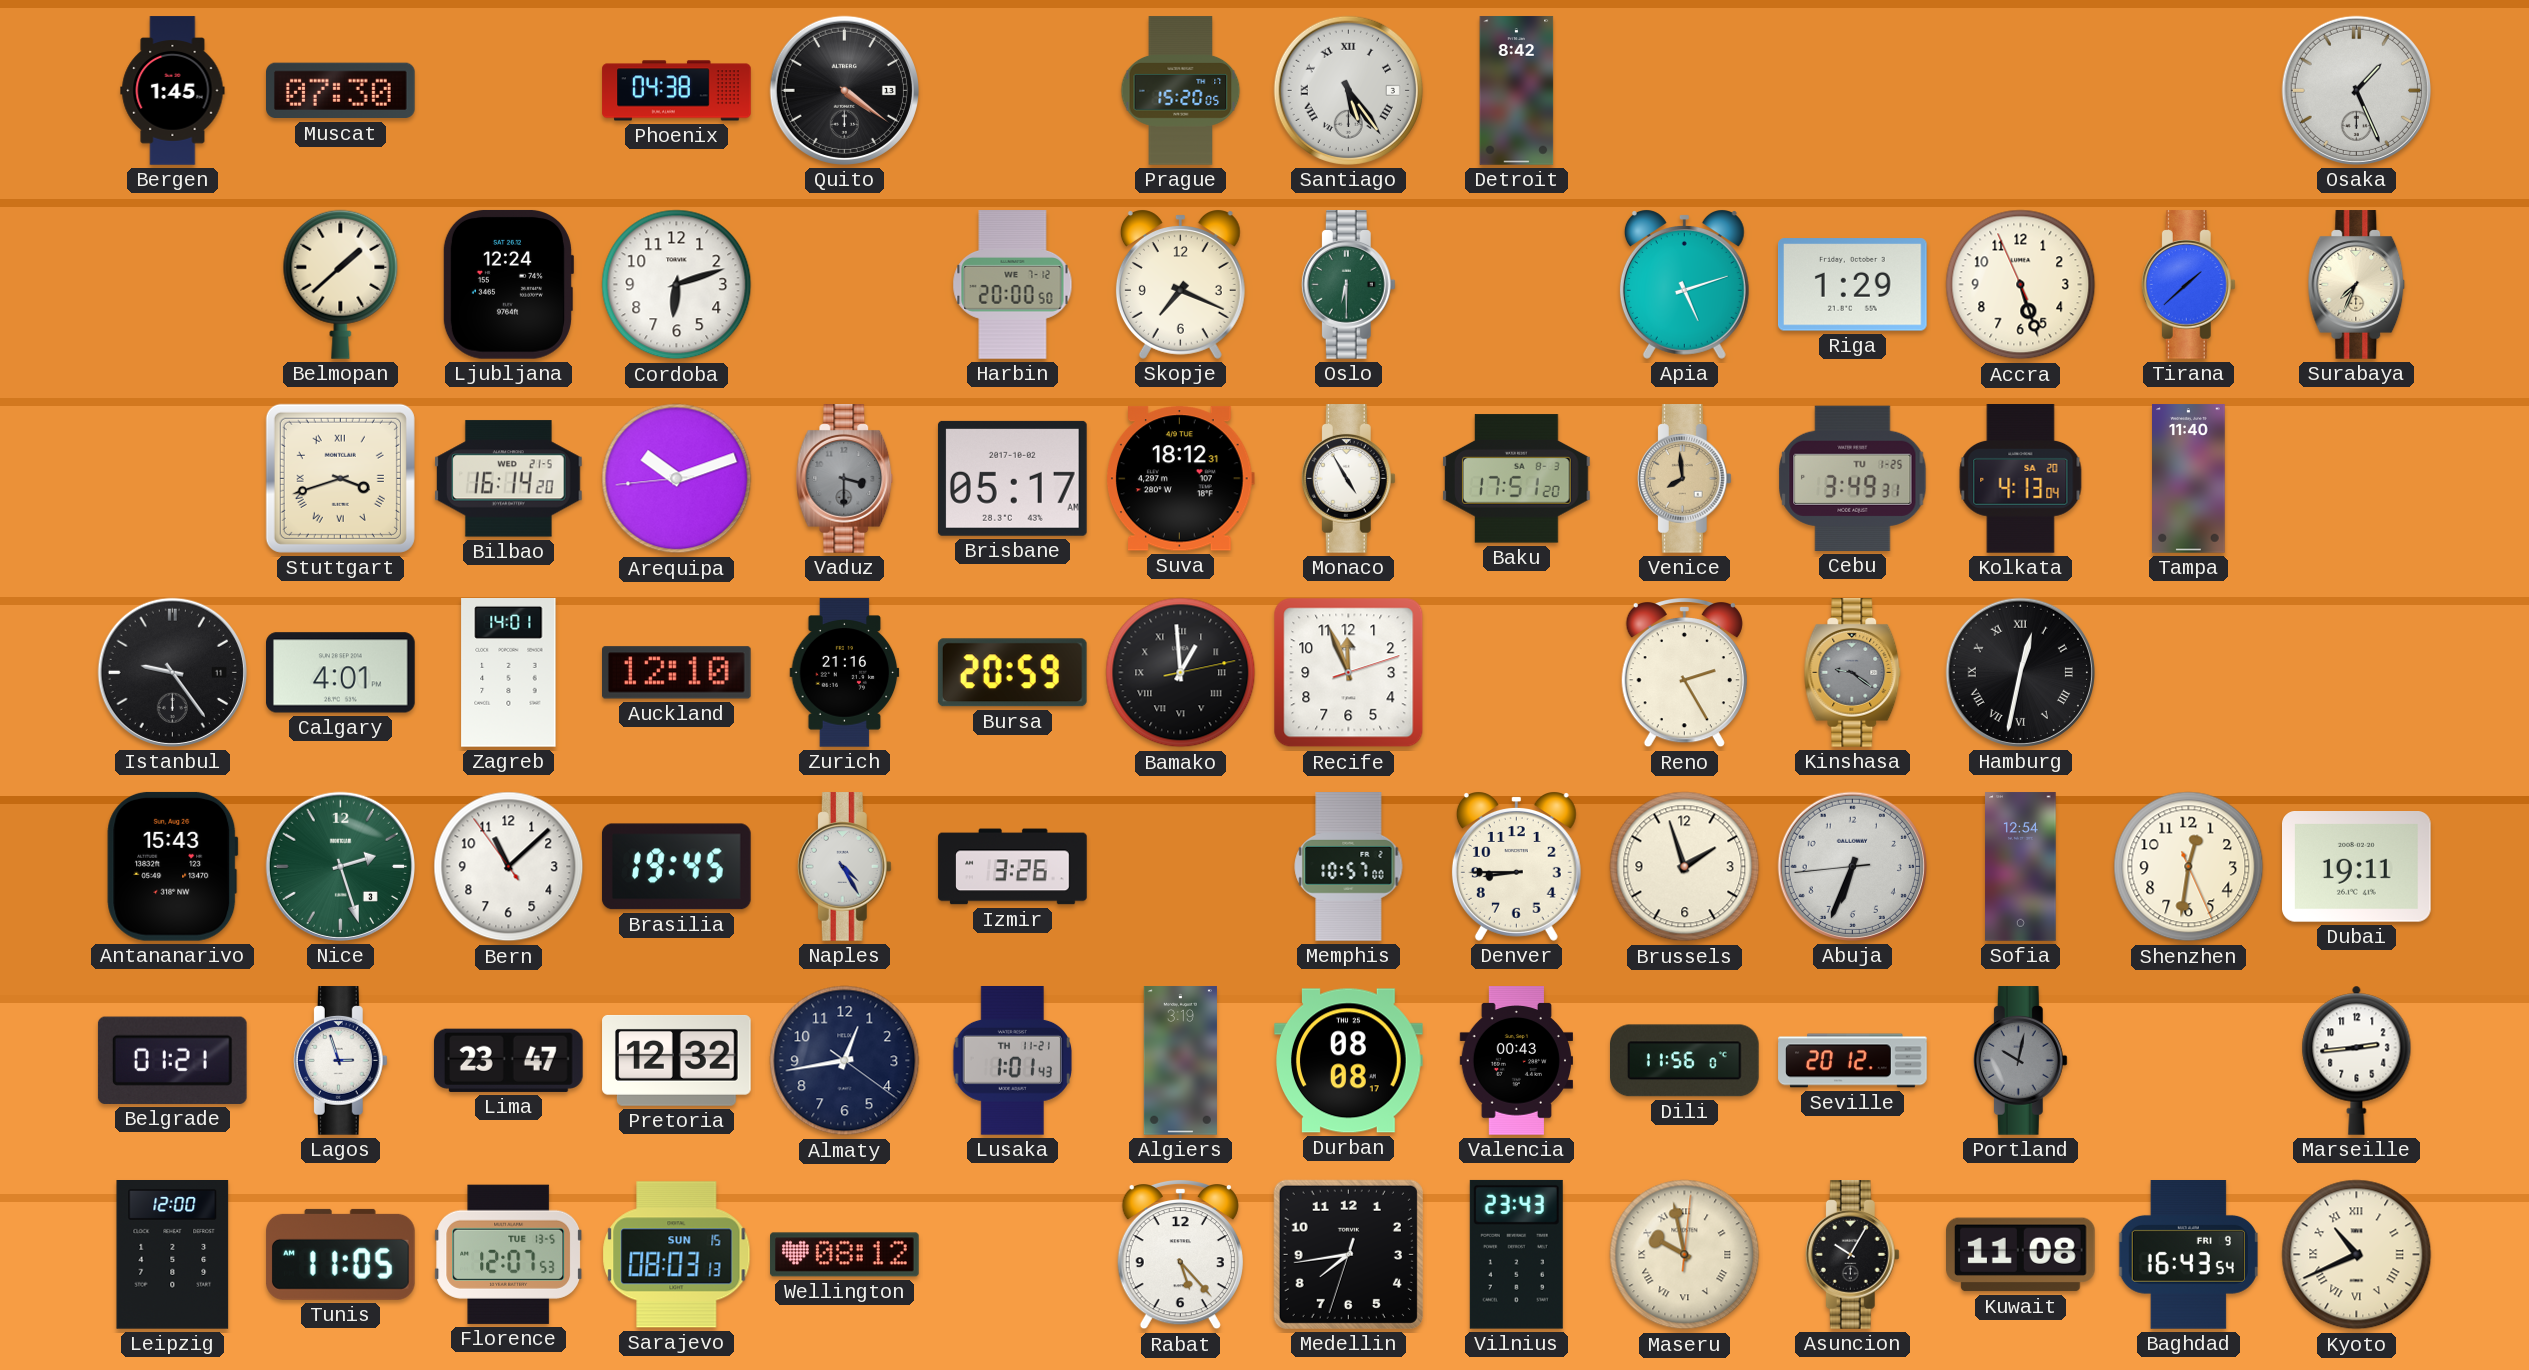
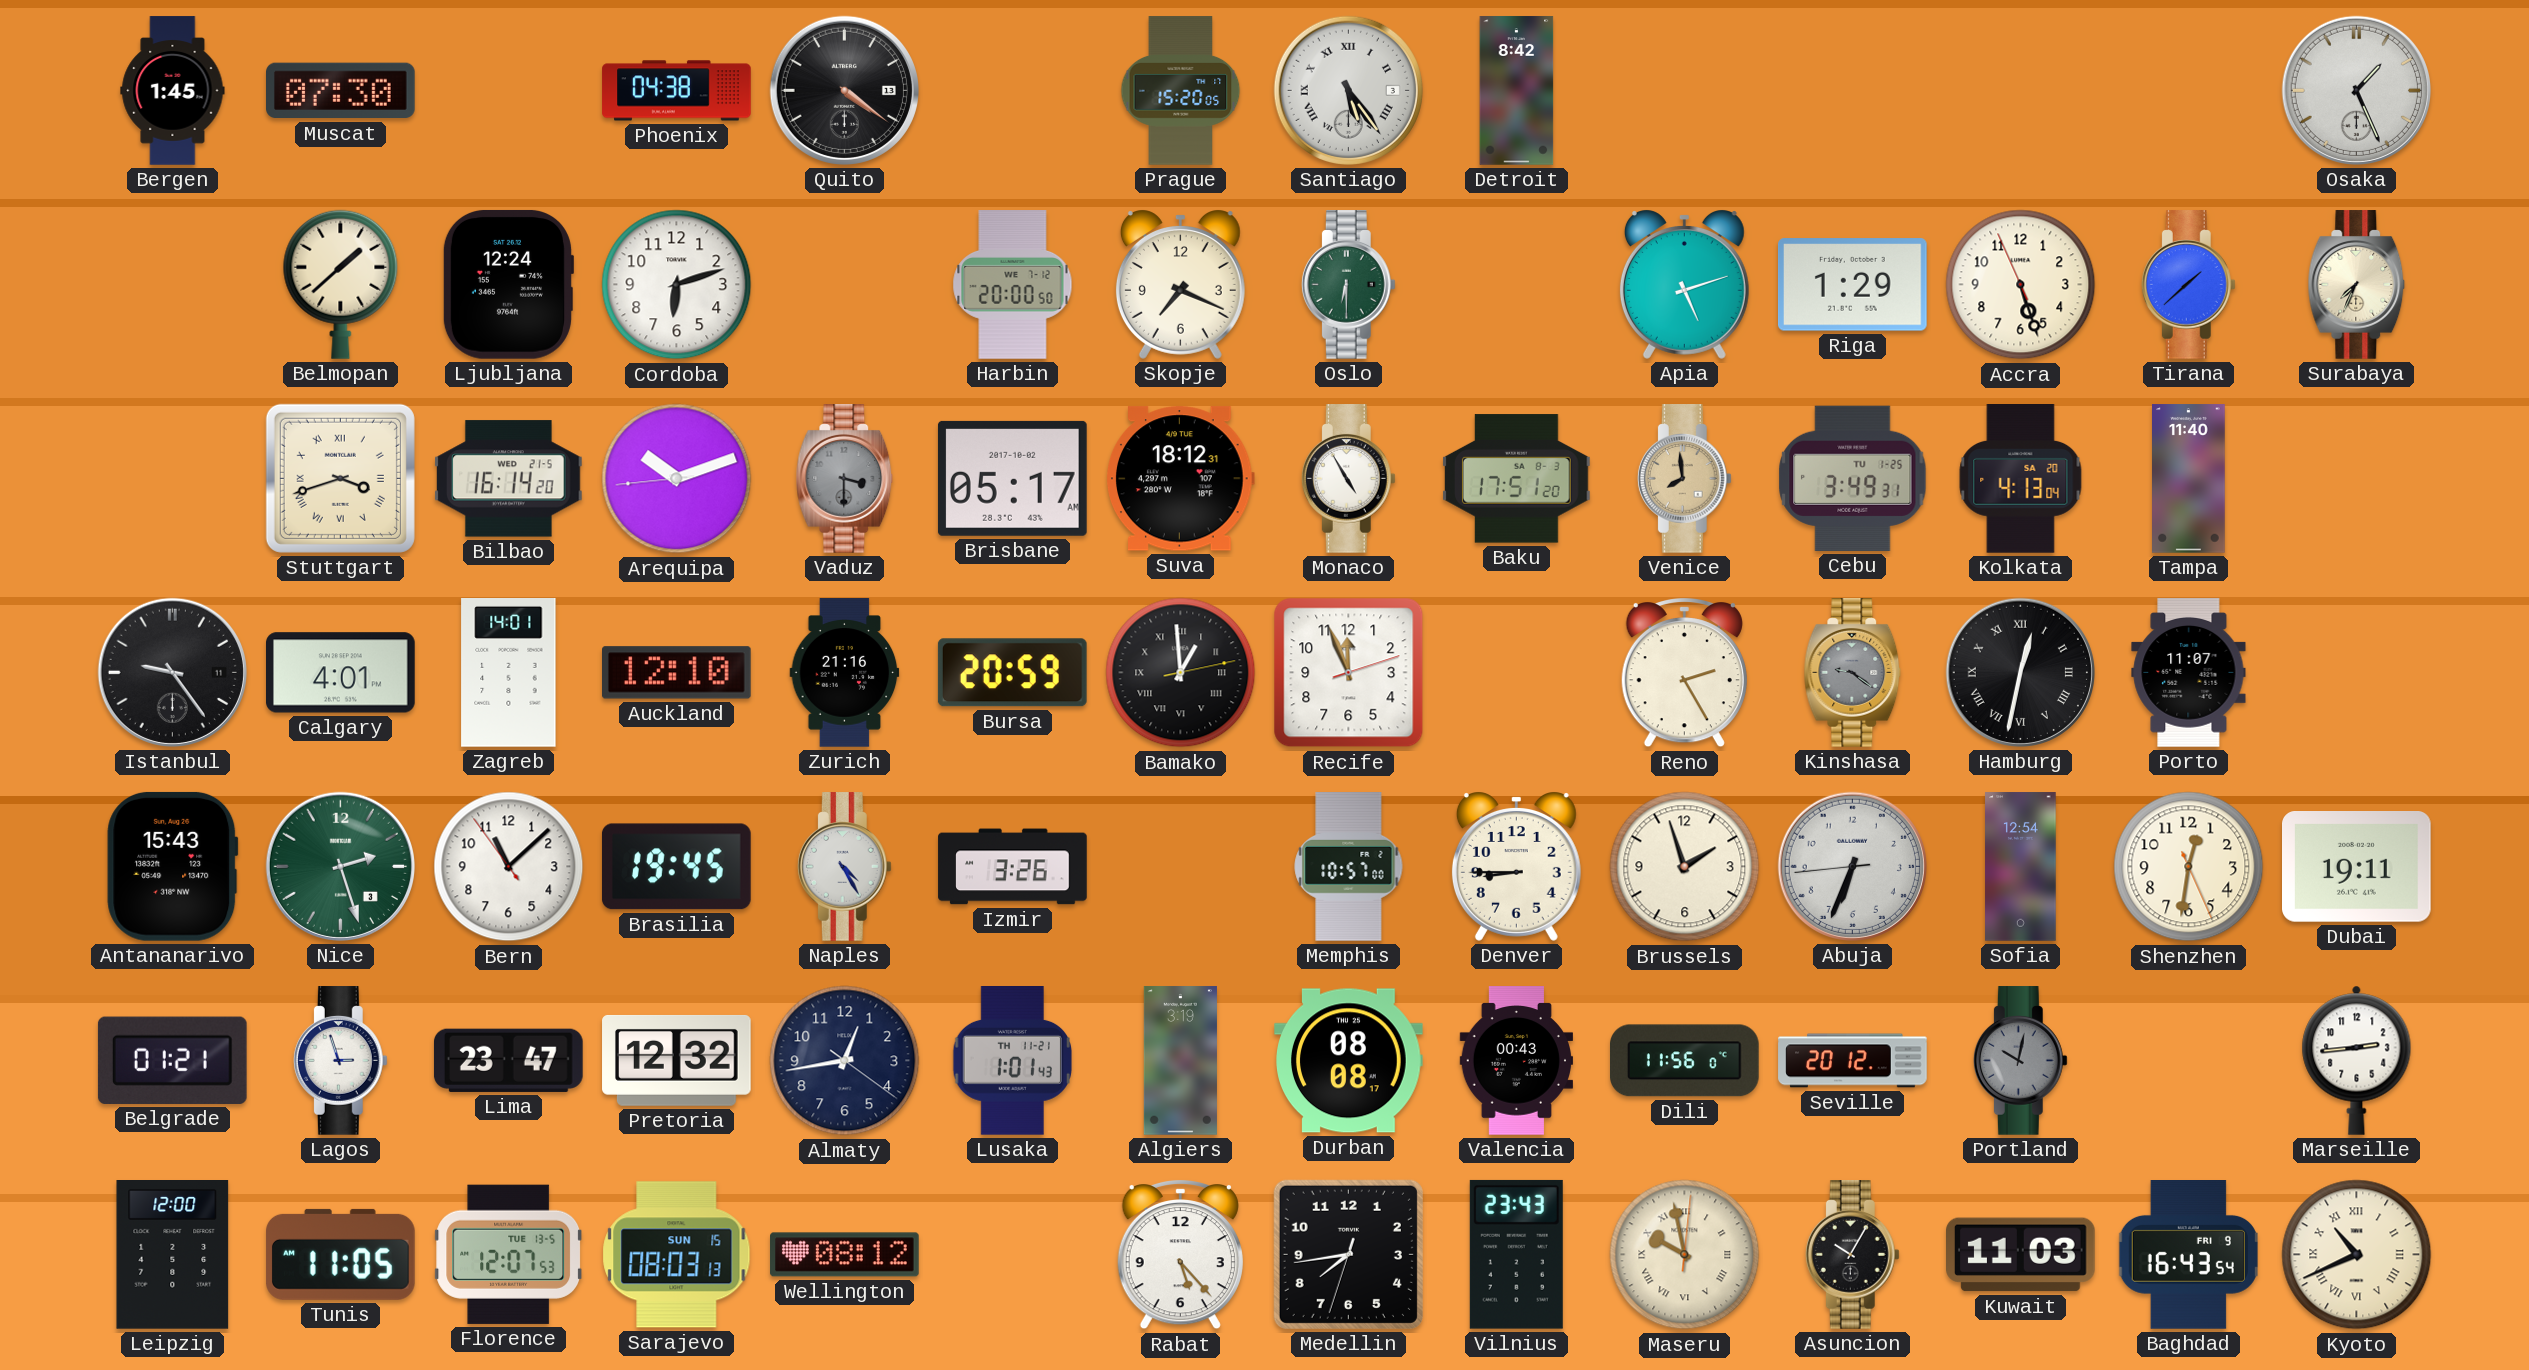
Porto: none -> 11:07 (2189, 673)
Kuwait: 11:08 -> 11:03 (2021, 1255)
